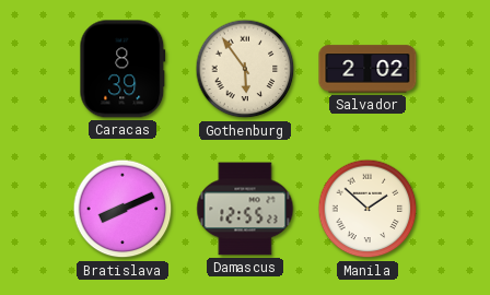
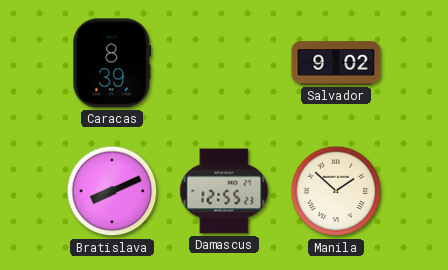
Gothenburg: 5:54 -> none (245, 69)
Salvador: 2:02 -> 9:02 (336, 63)
